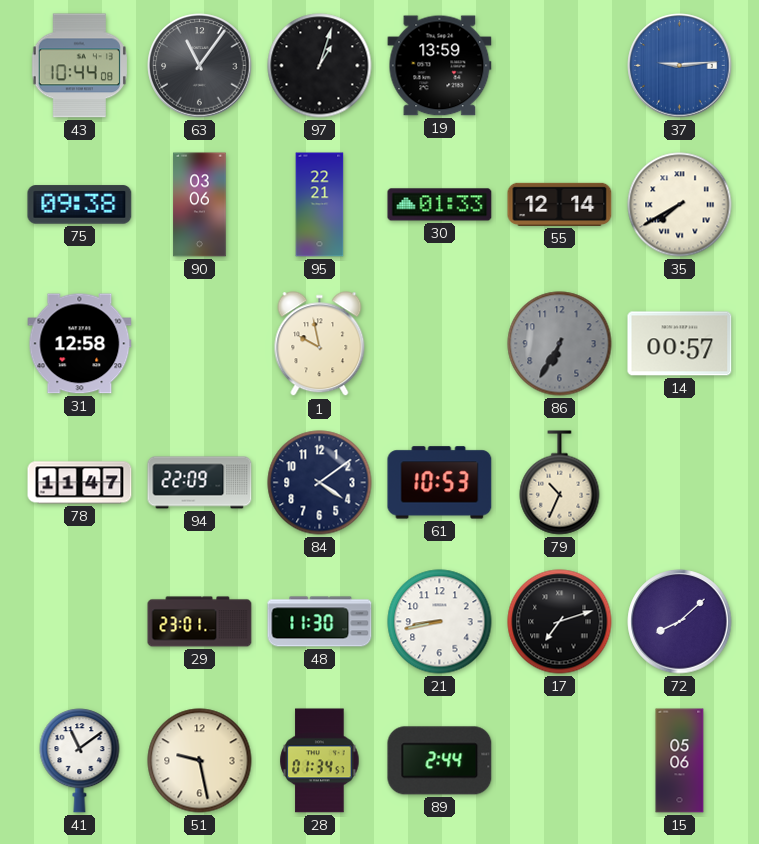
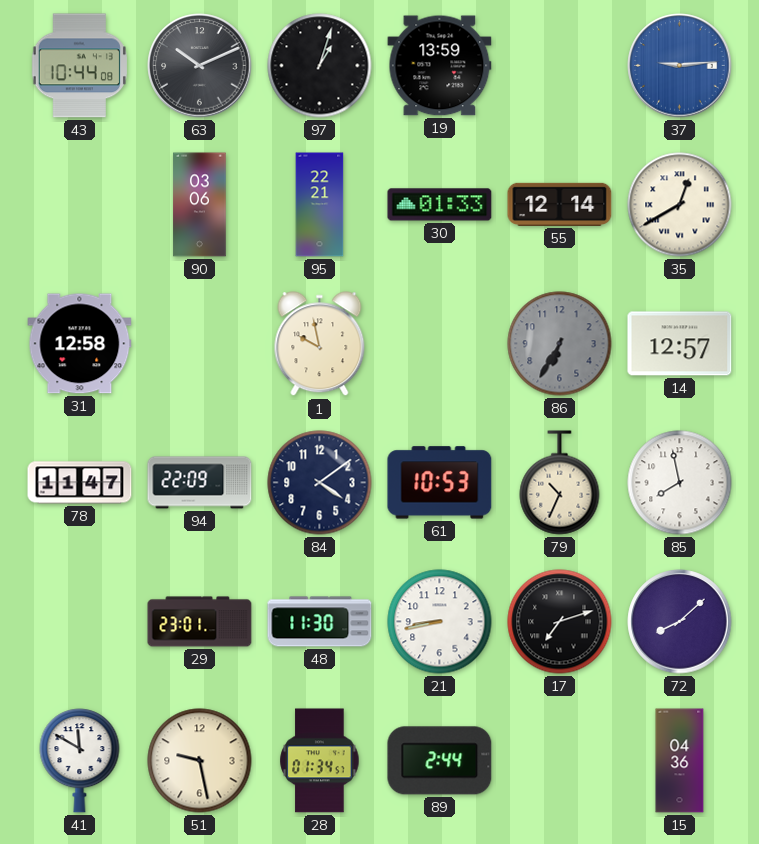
63: 11:06 -> 10:11 (200, 66)
75: 09:38 -> none (80, 205)
35: 7:40 -> 12:40 (680, 205)
14: 00:57 -> 12:57 (680, 344)
85: none -> 7:58 (680, 483)
41: 11:09 -> 11:50 (80, 761)
15: 05:06 -> 04:36 (680, 761)
